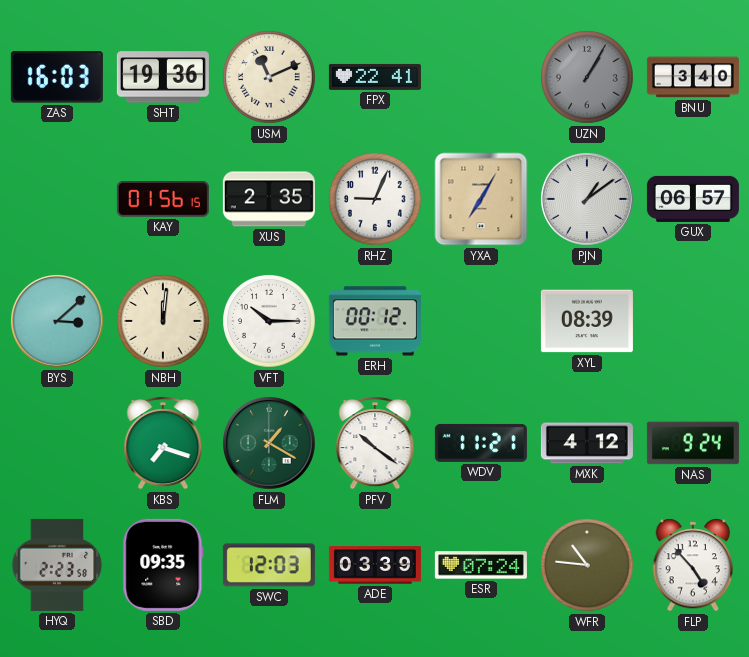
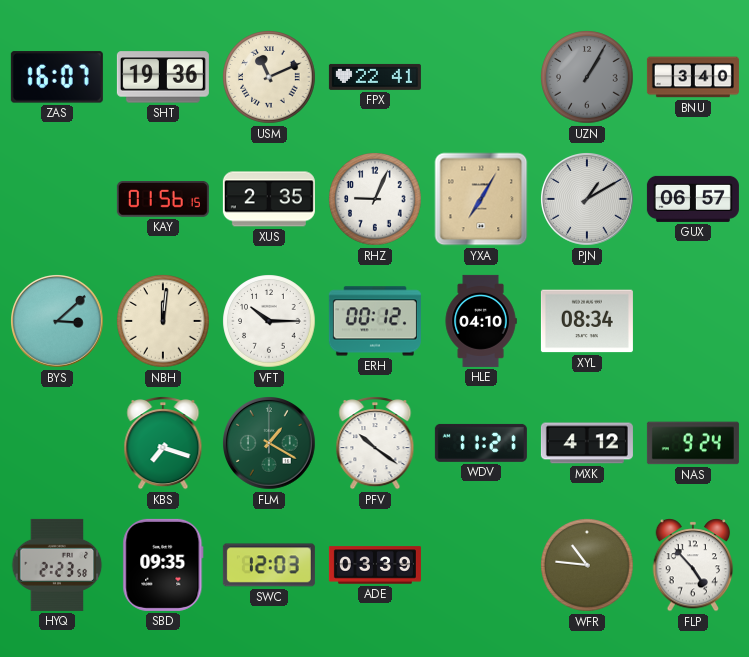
ZAS: 16:03 -> 16:07 (57, 77)
PJN: 1:09 -> 1:10 (588, 200)
HLE: none -> 04:10 (481, 321)
XYL: 08:39 -> 08:34 (587, 321)
ESR: 07:24 -> none (481, 565)
